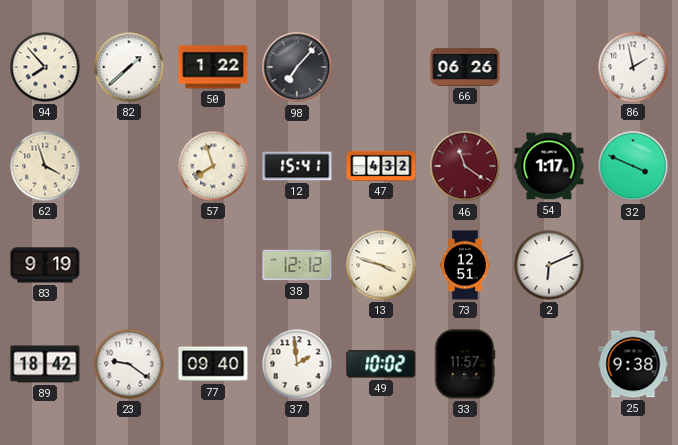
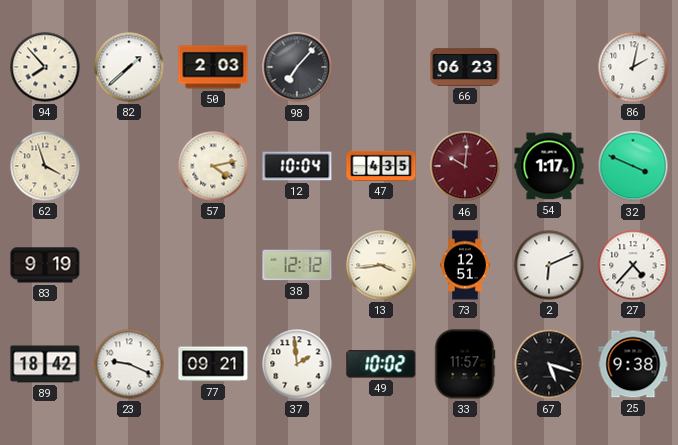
50: 1:22 -> 2:03 (213, 67)
66: 06:26 -> 06:23 (465, 67)
86: 1:58 -> 2:02 (633, 67)
57: 7:57 -> 4:13 (213, 166)
12: 15:41 -> 10:04 (297, 166)
47: 4:32 -> 4:35 (381, 166)
46: 11:21 -> 10:01 (465, 166)
13: 3:48 -> 3:44 (381, 265)
27: none -> 4:37 (633, 265)
23: 9:21 -> 9:19 (129, 364)
77: 09:40 -> 09:21 (213, 364)
67: none -> 5:18 (549, 364)
